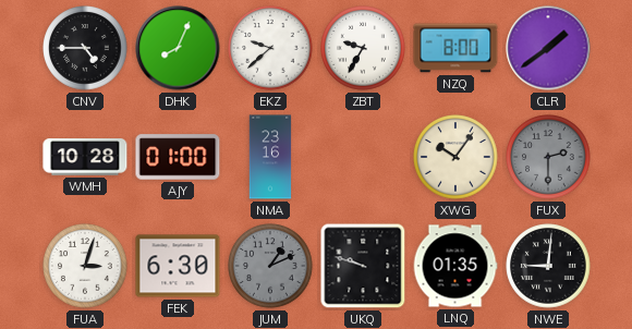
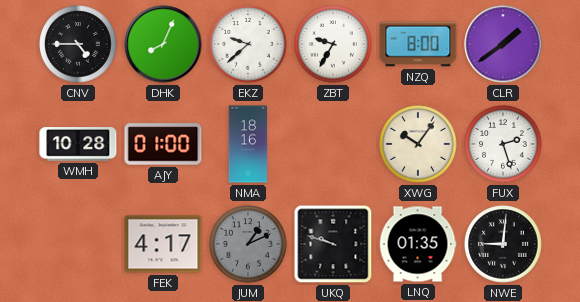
NMA: 23:16 -> 18:16 (248, 144)
FUX: 2:30 -> 2:27 (503, 144)
FUX dial: grey -> white (503, 144)
FUA: 3:03 -> none (85, 266)
FEK: 6:30 -> 4:17 (163, 244)
